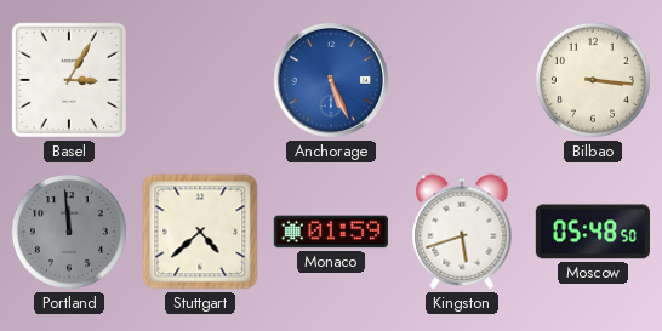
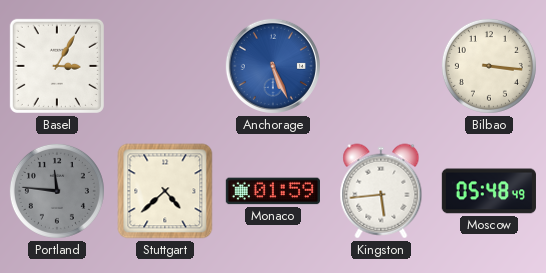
Portland: 11:59 -> 11:46 (57, 191)
Kingston: 5:42 -> 5:44 (381, 191)
Moscow: 05:48:50 -> 05:48:49 (489, 191)
